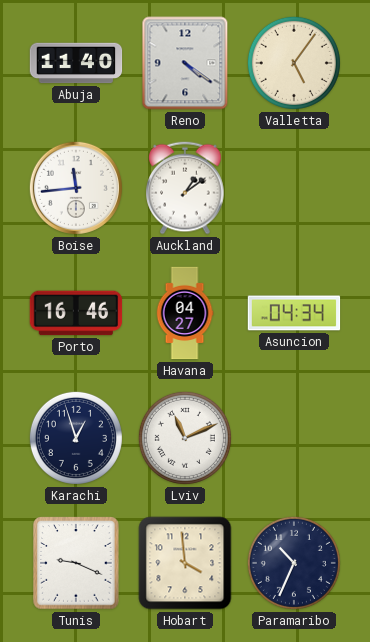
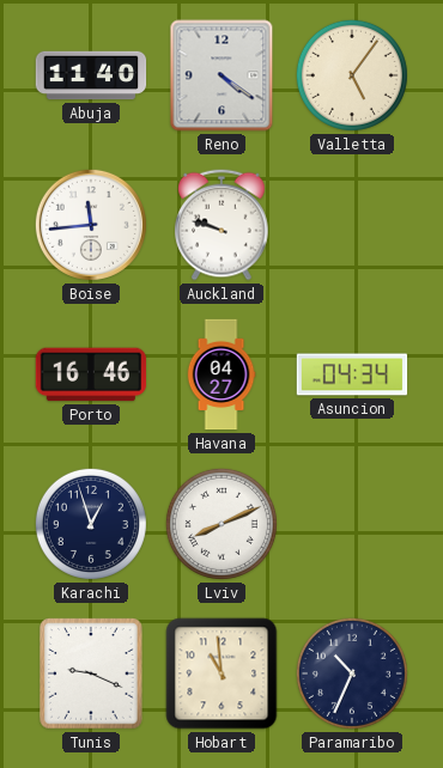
Auckland: 1:09 -> 9:48 (221, 225)
Lviv: 11:11 -> 8:11 (221, 524)
Hobart: 3:59 -> 10:59 (221, 673)
